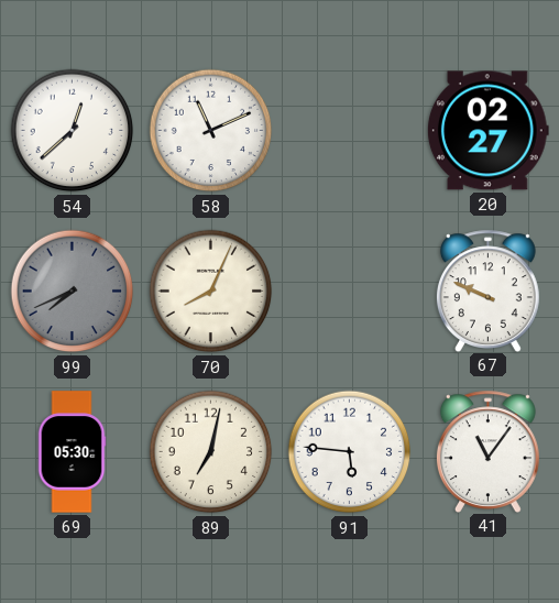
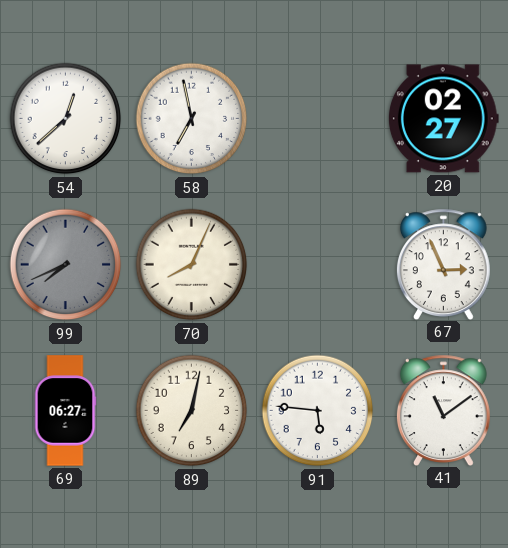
58: 11:11 -> 6:58 (192, 119)
67: 9:49 -> 2:56 (443, 264)
69: 05:30 -> 06:27 (65, 411)
41: 11:06 -> 11:09 (443, 410)
